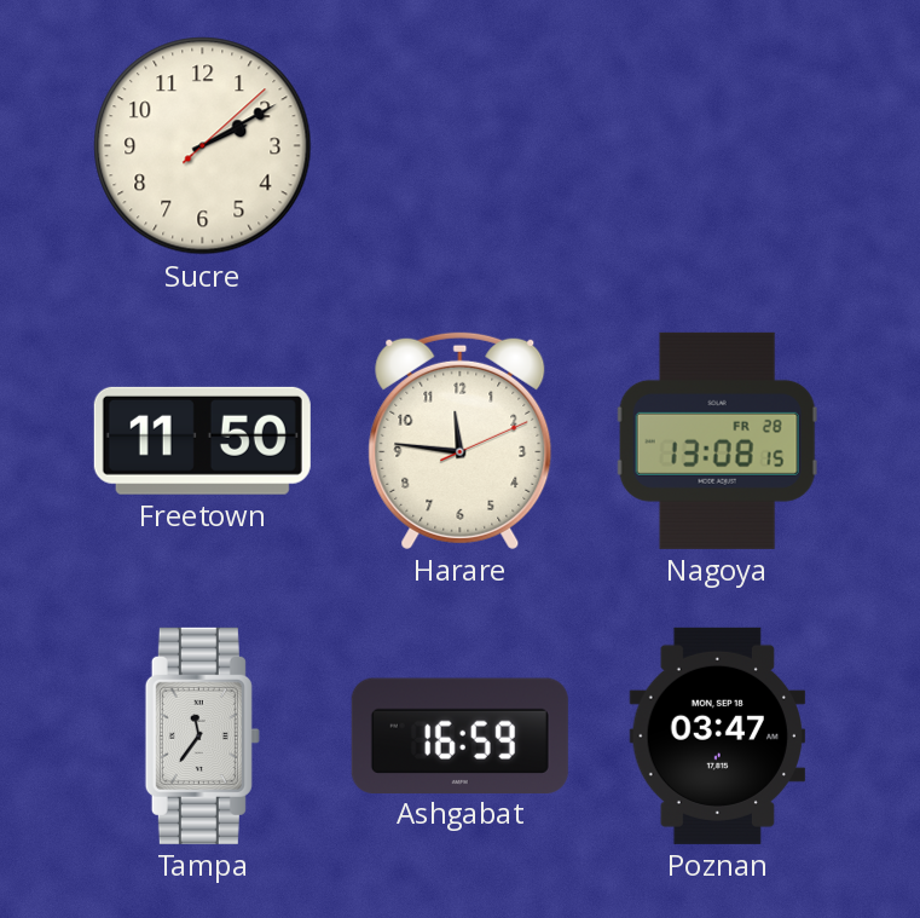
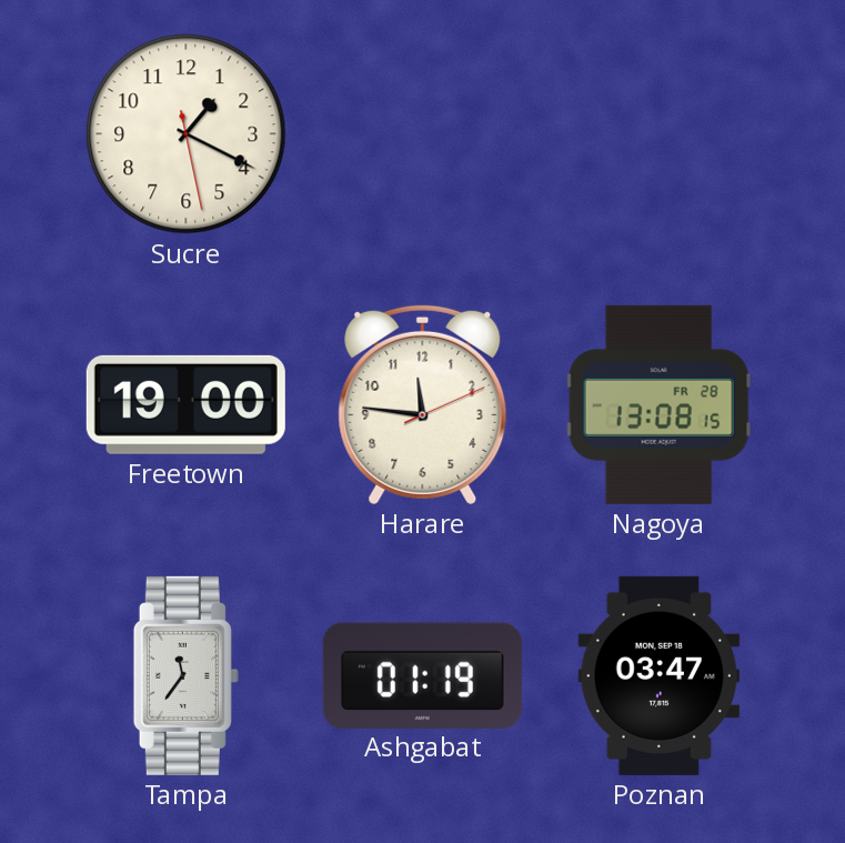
Sucre: 2:10 -> 1:19 (187, 134)
Freetown: 11:50 -> 19:00 (185, 404)
Ashgabat: 16:59 -> 01:19 (422, 675)
